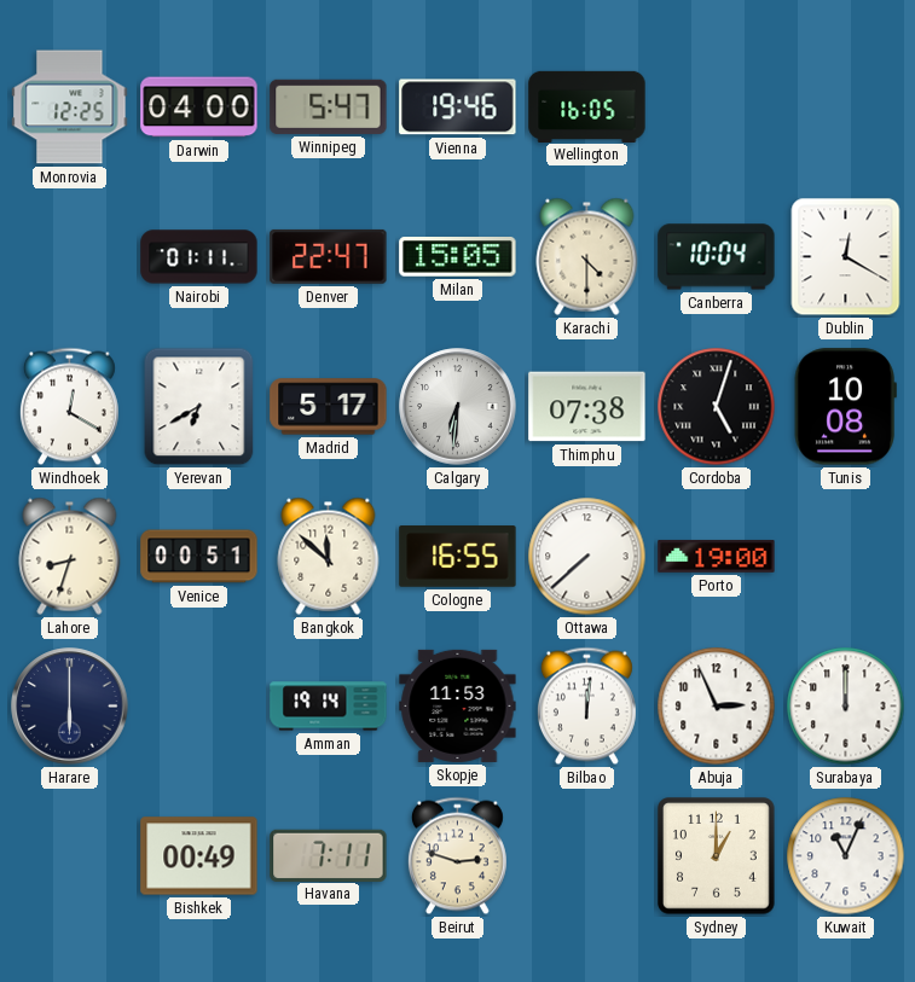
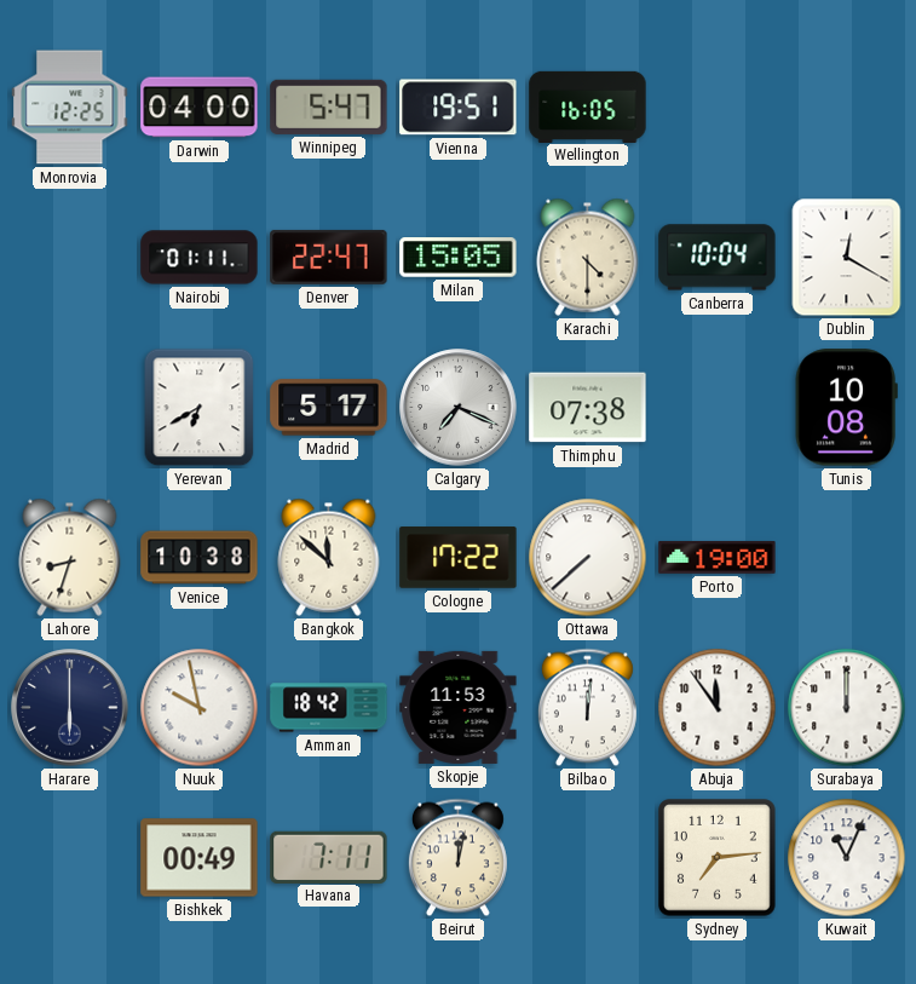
Vienna: 19:46 -> 19:51 (459, 108)
Windhoek: 12:20 -> none (69, 407)
Calgary: 6:31 -> 7:19 (459, 408)
Cordoba: 5:03 -> none (717, 407)
Venice: 00:51 -> 10:38 (200, 558)
Cologne: 16:55 -> 17:22 (459, 558)
Nuuk: none -> 9:58 (200, 708)
Amman: 19:14 -> 18:42 (329, 708)
Abuja: 2:56 -> 11:54 (718, 708)
Beirut: 2:48 -> 12:02 (457, 858)
Sydney: 1:00 -> 7:14 (718, 858)
